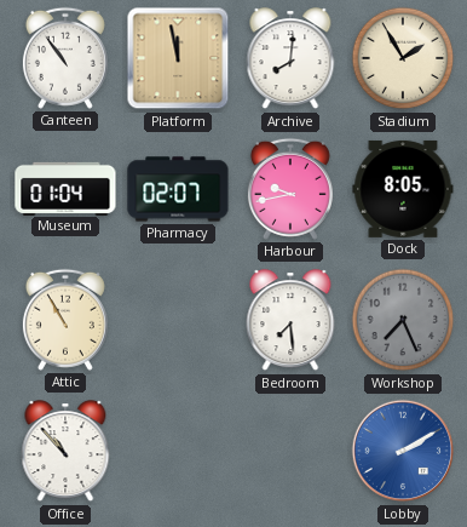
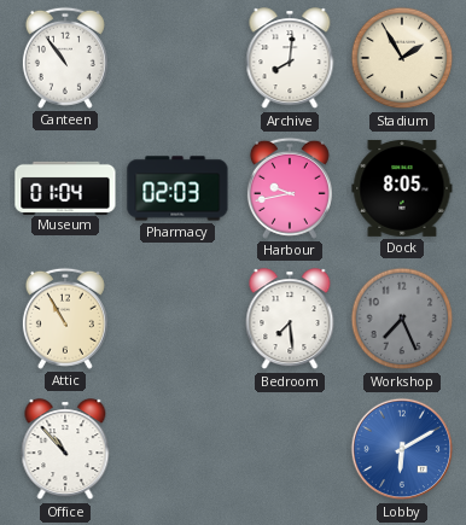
Platform: 11:58 -> none (178, 58)
Pharmacy: 02:07 -> 02:03 (177, 188)
Lobby: 2:10 -> 6:10 (402, 449)
